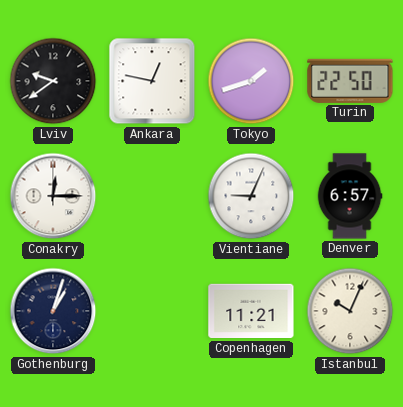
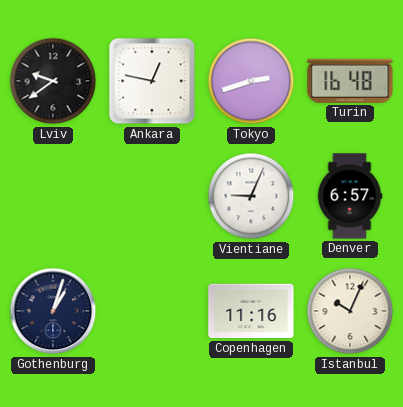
Tokyo: 1:42 -> 2:42 (251, 81)
Turin: 22:50 -> 16:48 (350, 81)
Conakry: 12:15 -> none (53, 196)
Copenhagen: 11:21 -> 11:16 (251, 311)
